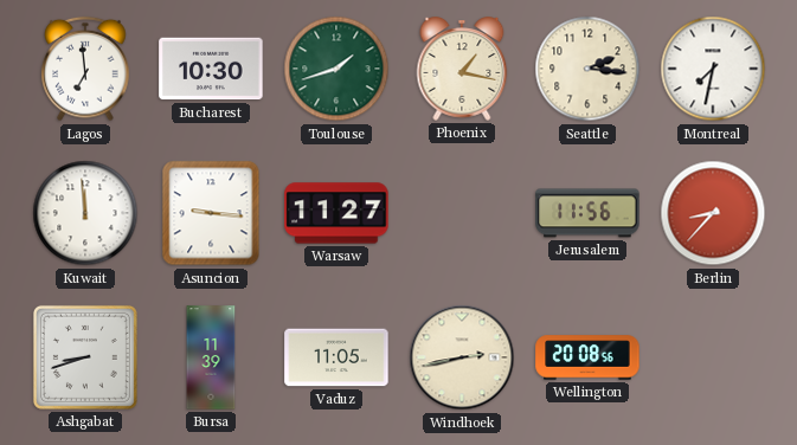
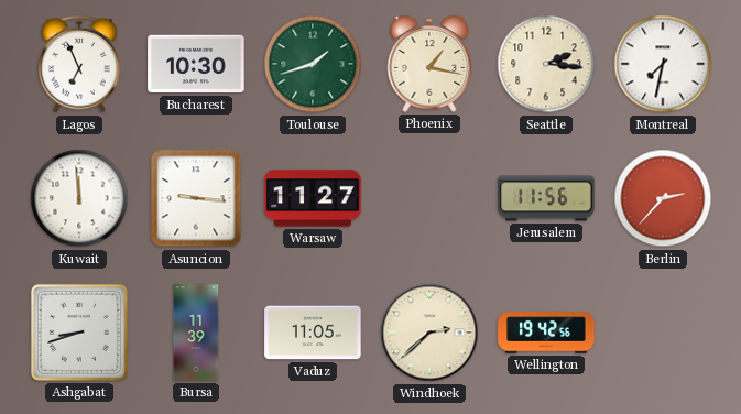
Lagos: 6:59 -> 6:56 (79, 64)
Berlin: 8:37 -> 2:37 (663, 198)
Windhoek: 2:43 -> 2:38 (429, 333)
Wellington: 20:08 -> 19:42 (546, 333)
